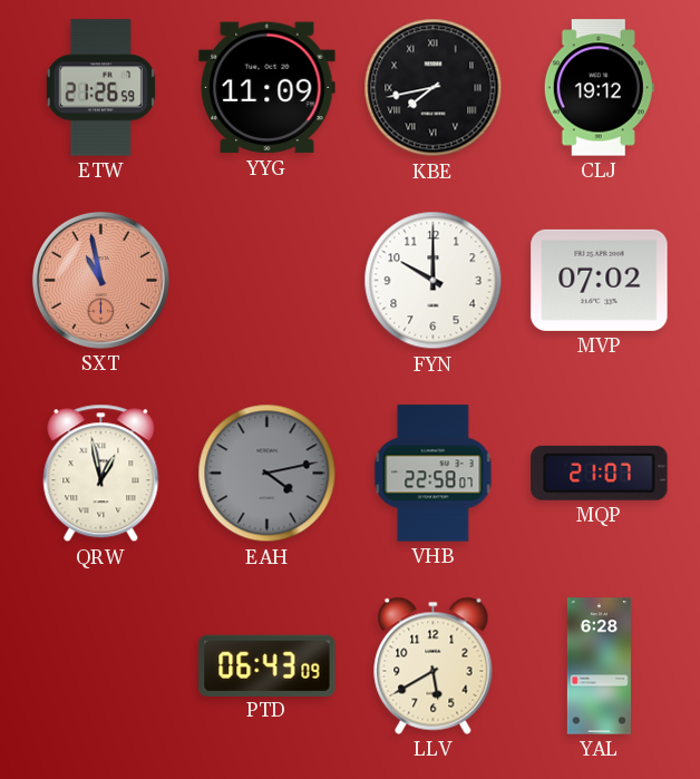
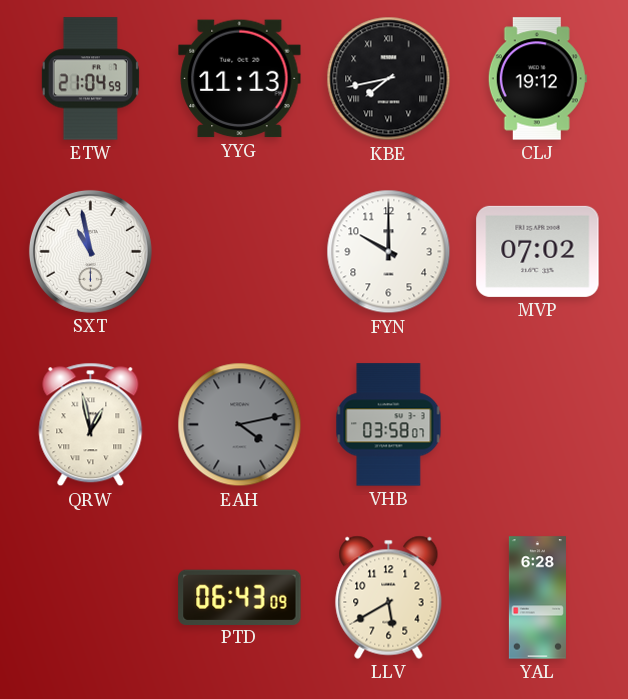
ETW: 21:26 -> 21:04 (90, 79)
YYG: 11:09 -> 11:13 (240, 79)
SXT dial: salmon -> white (90, 251)
VHB: 22:58 -> 03:58 (389, 425)
MQP: 21:07 -> none (600, 473)
